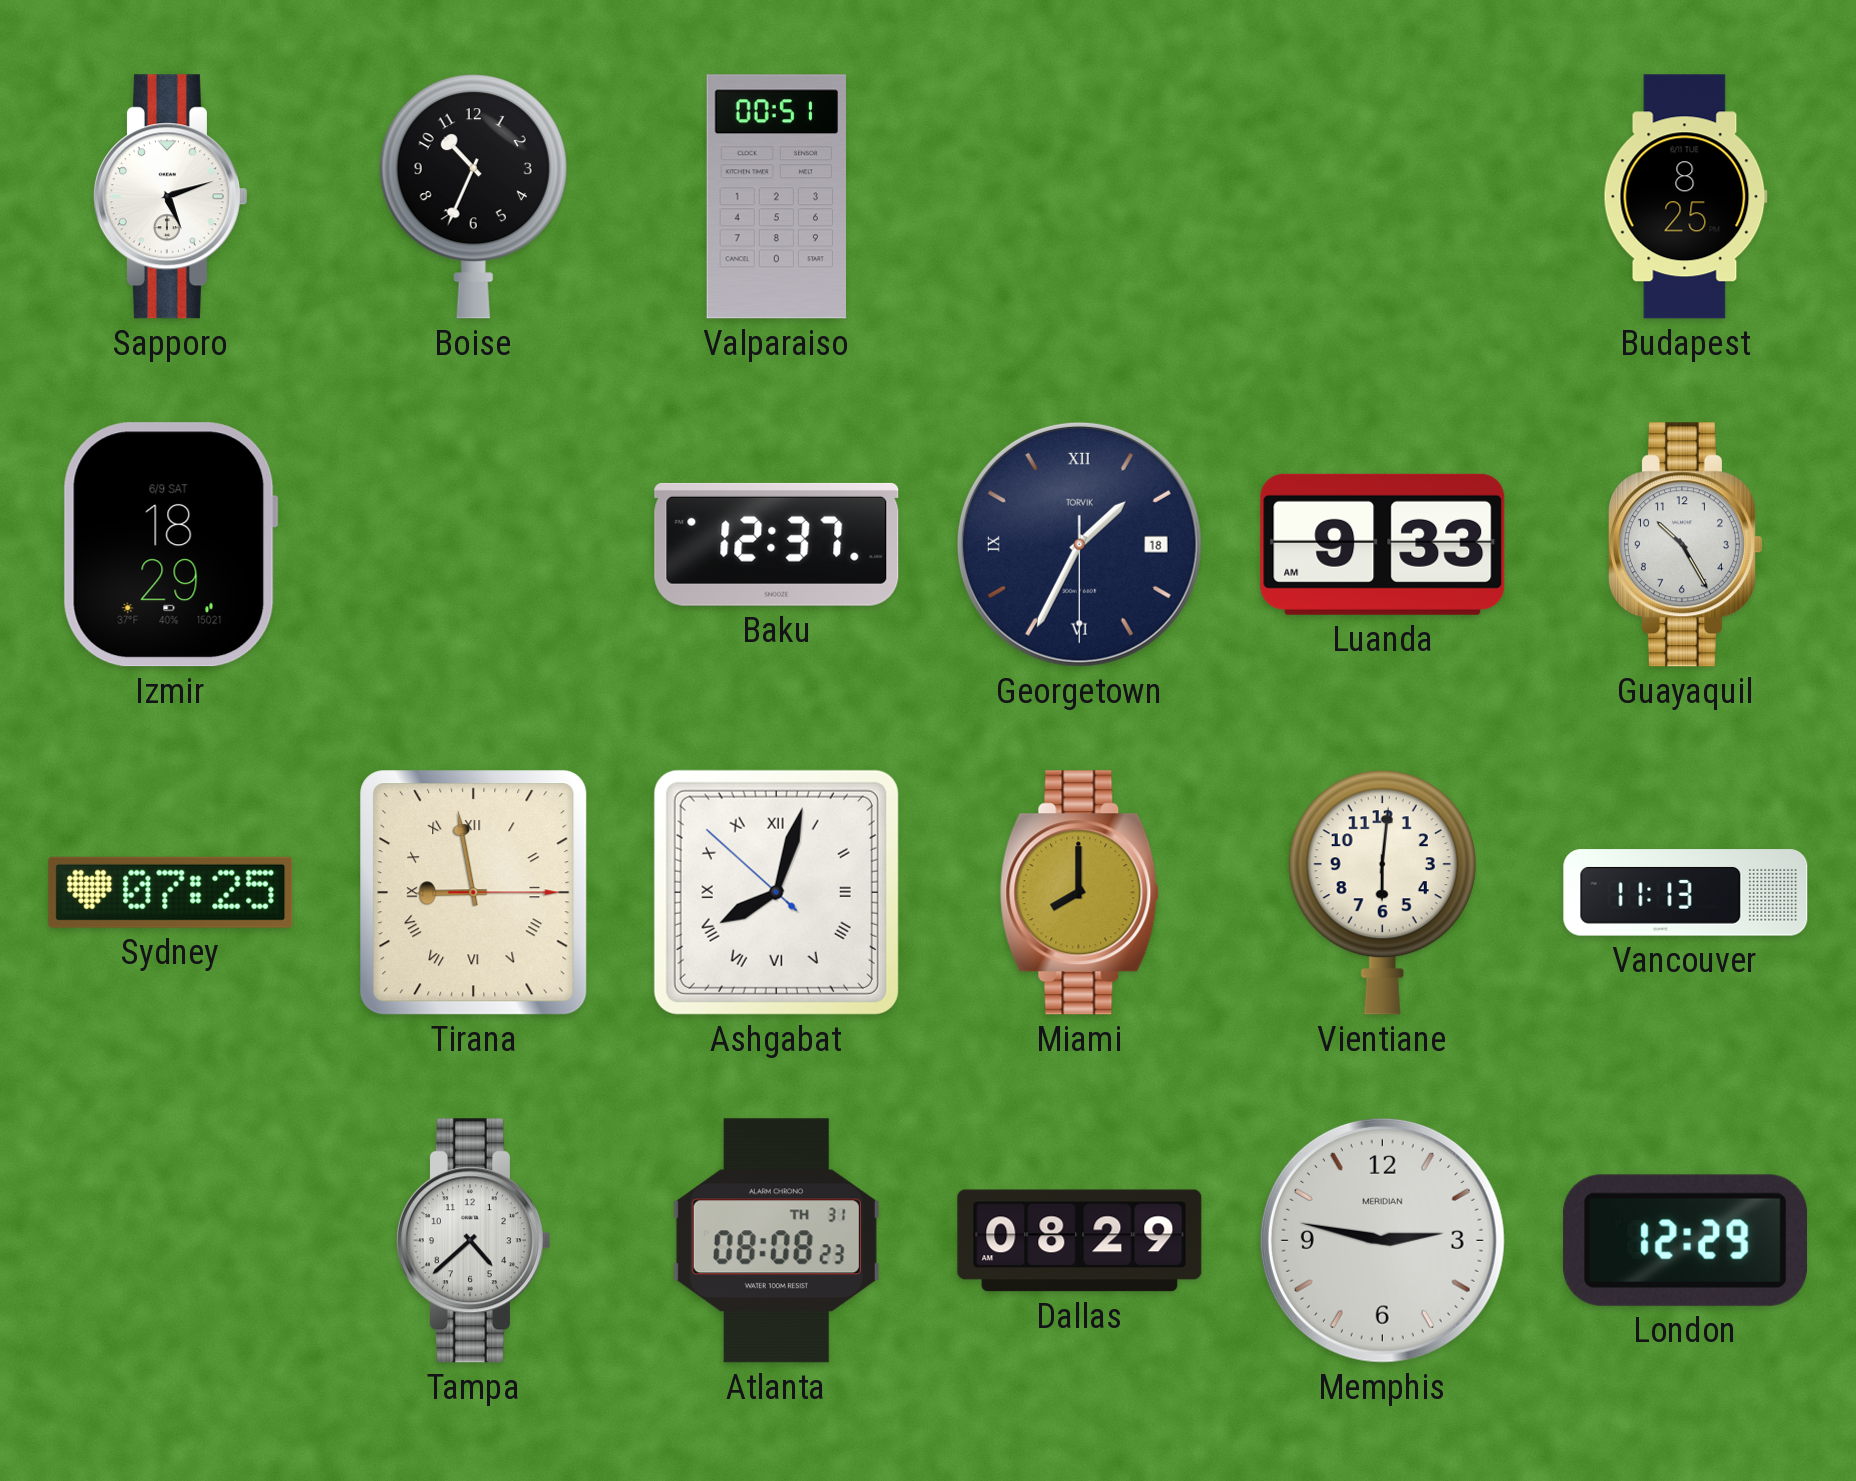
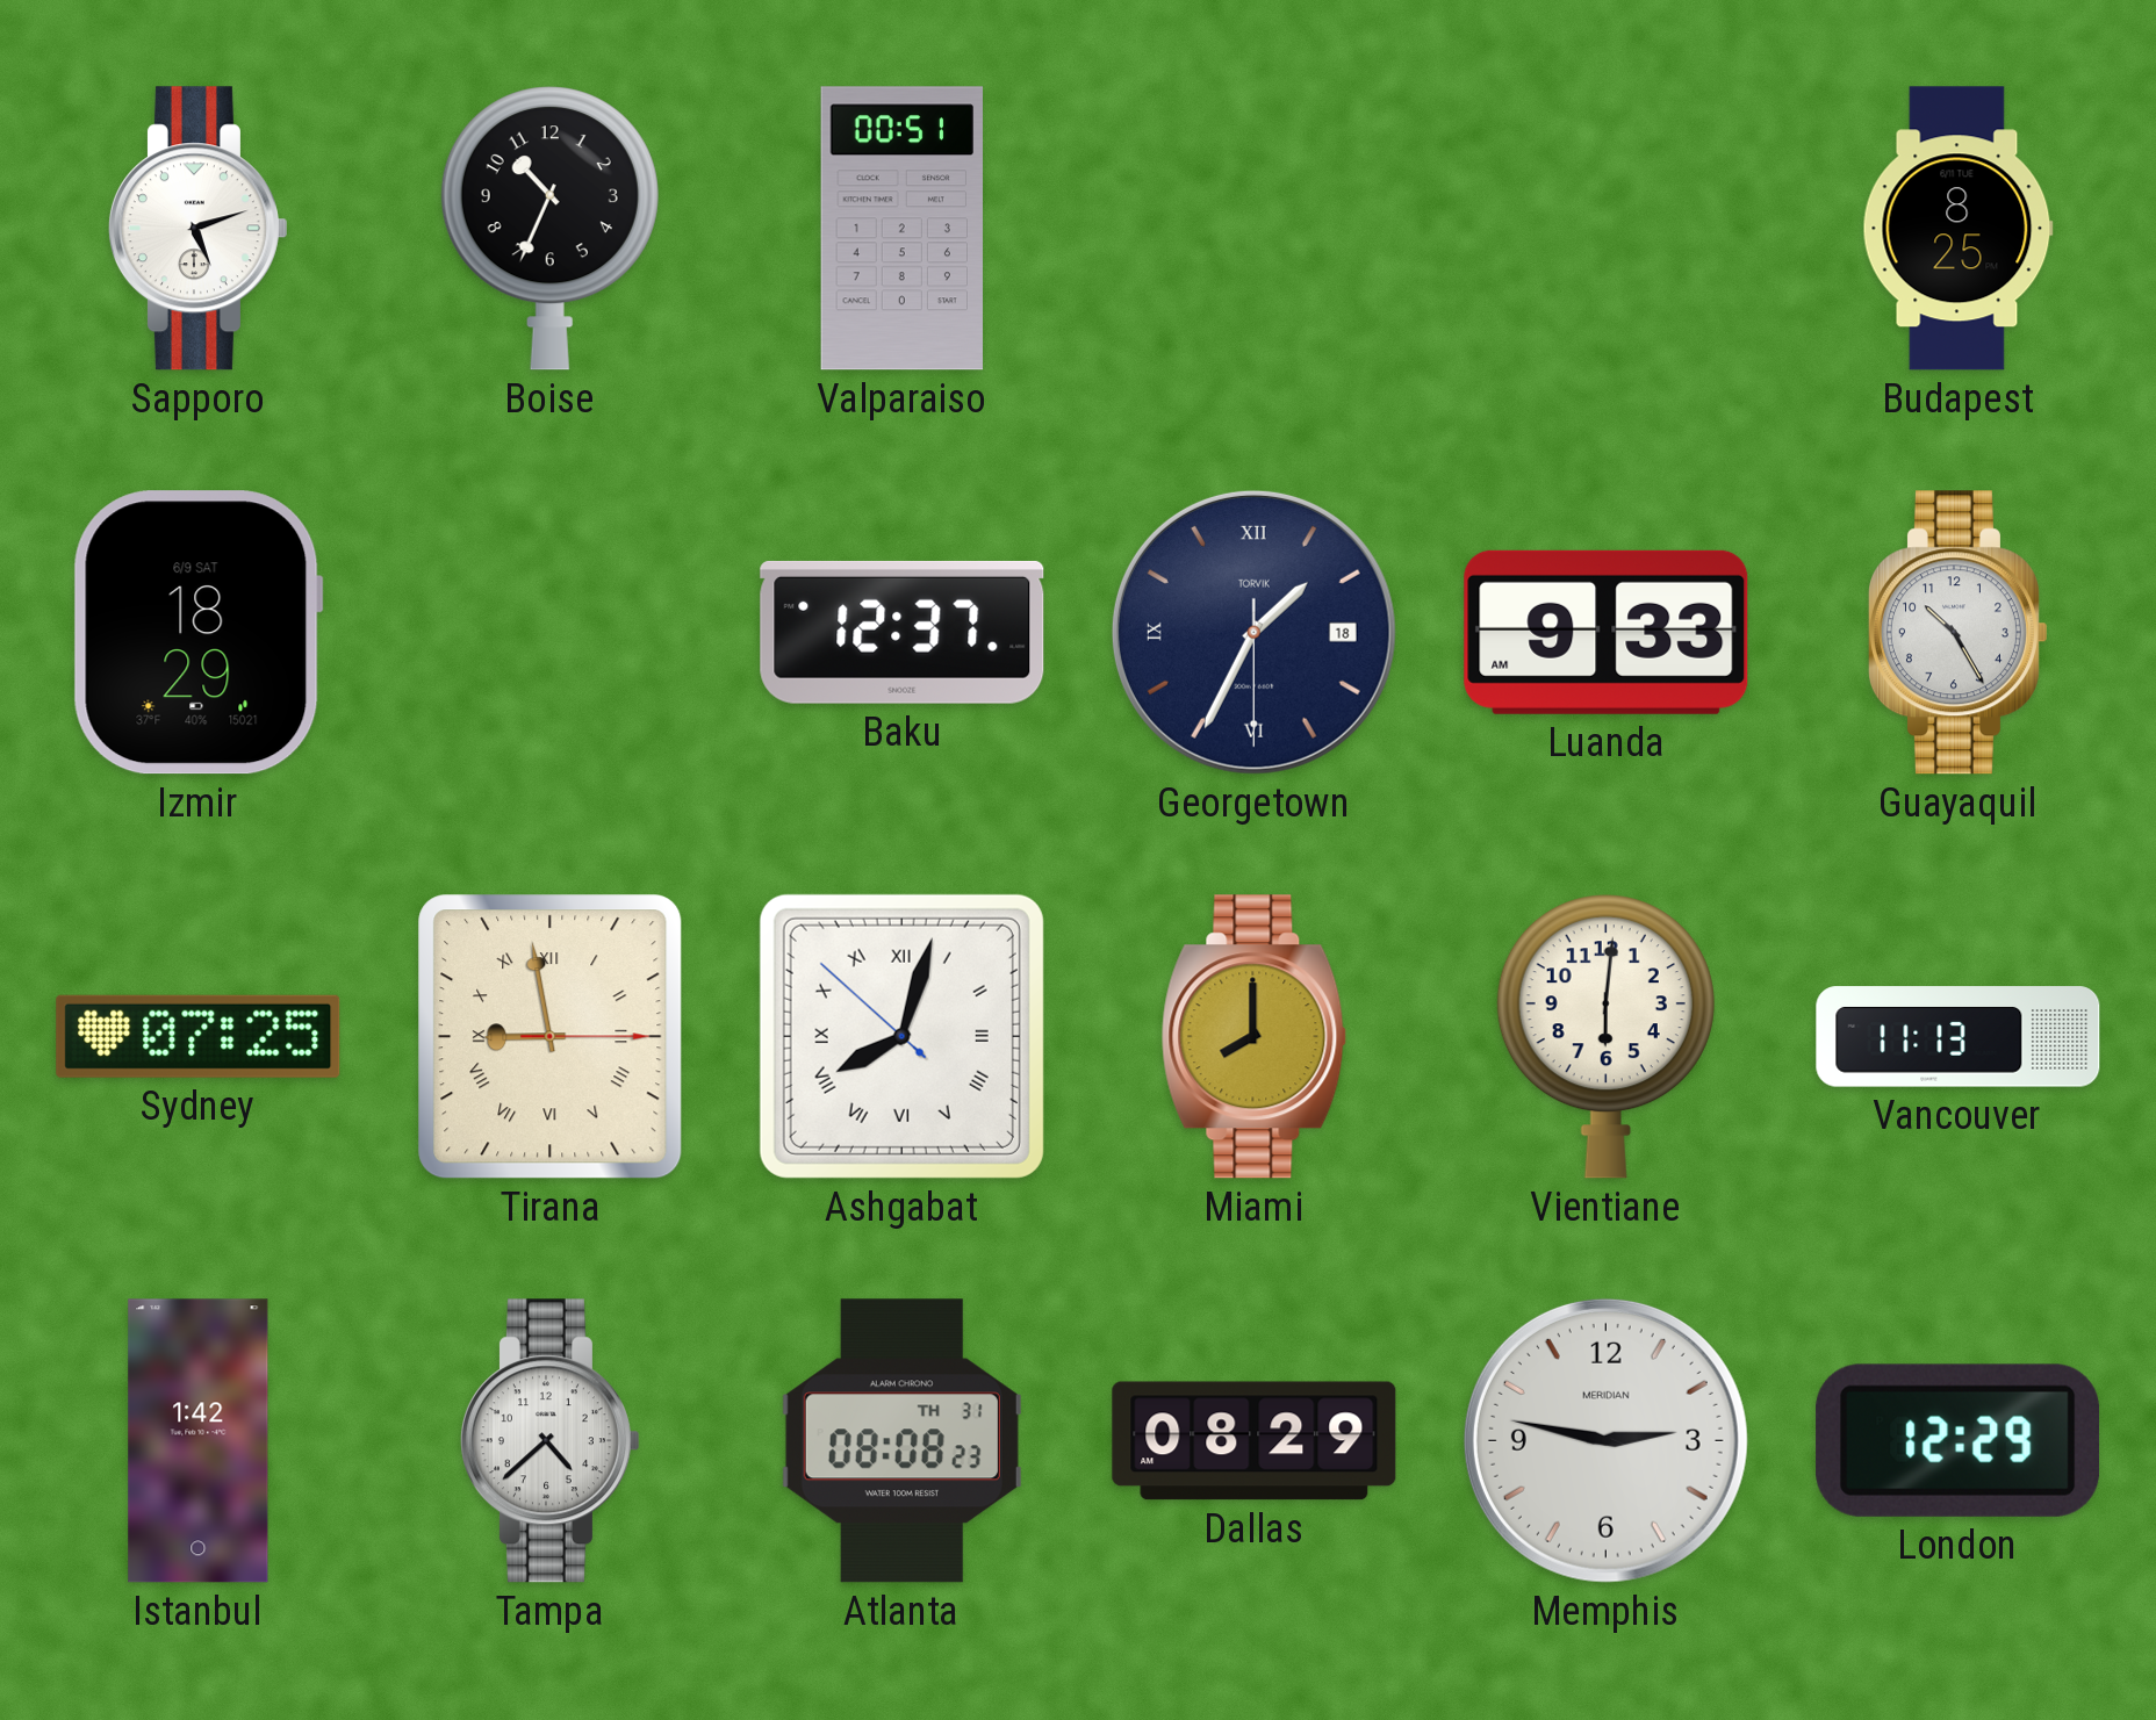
Istanbul: none -> 1:42 (199, 1441)
